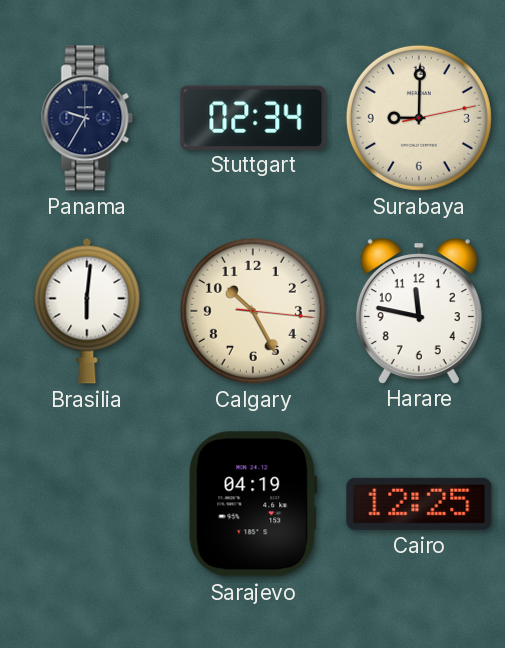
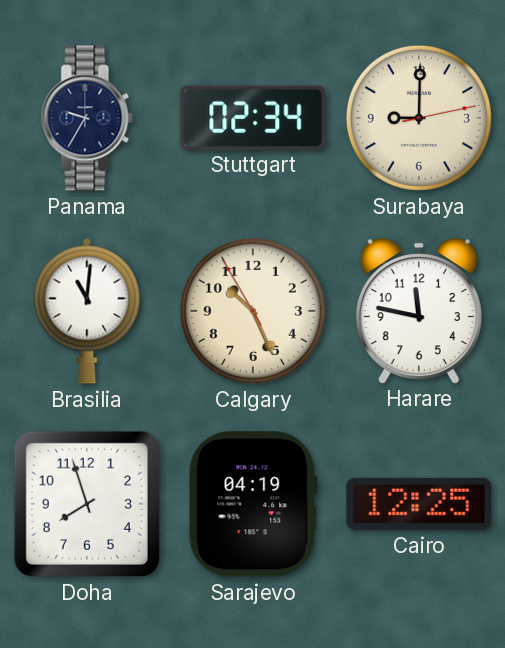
Brasilia: 6:01 -> 11:01 (87, 311)
Calgary: 10:25:16 -> 10:25:55 (253, 311)
Doha: none -> 7:57 (87, 504)
